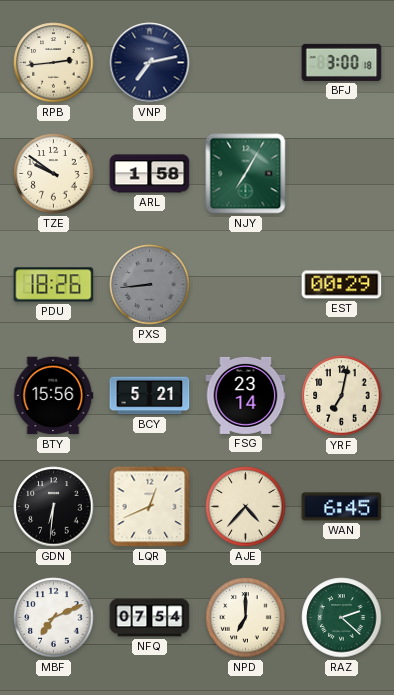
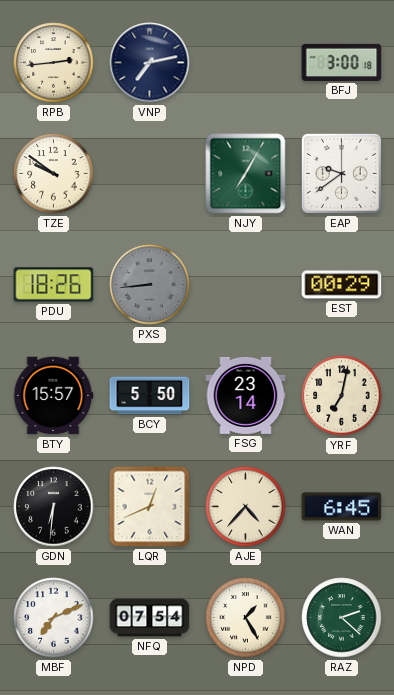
ARL: 1:58 -> none (150, 174)
EAP: none -> 9:39 (341, 173)
BTY: 15:56 -> 15:57 (54, 396)
BCY: 5:21 -> 5:50 (150, 396)
NPD: 7:00 -> 1:25 (246, 618)
